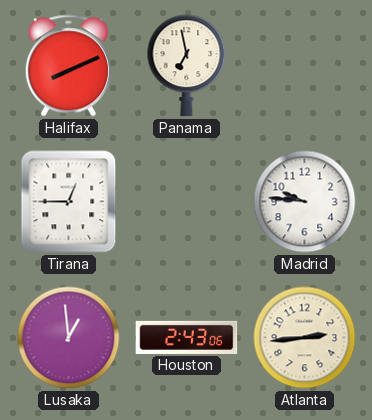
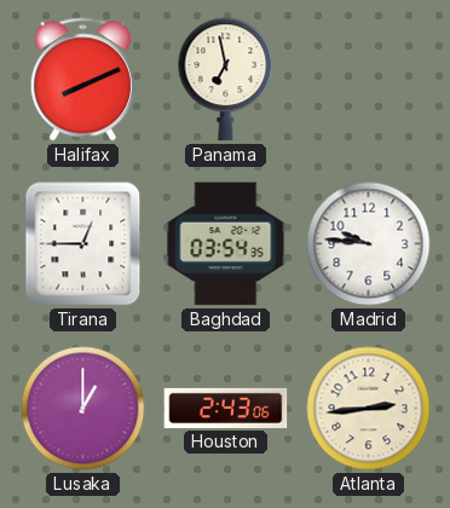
Baghdad: none -> 03:54 (226, 244)
Lusaka: 12:59 -> 1:00 (83, 409)
